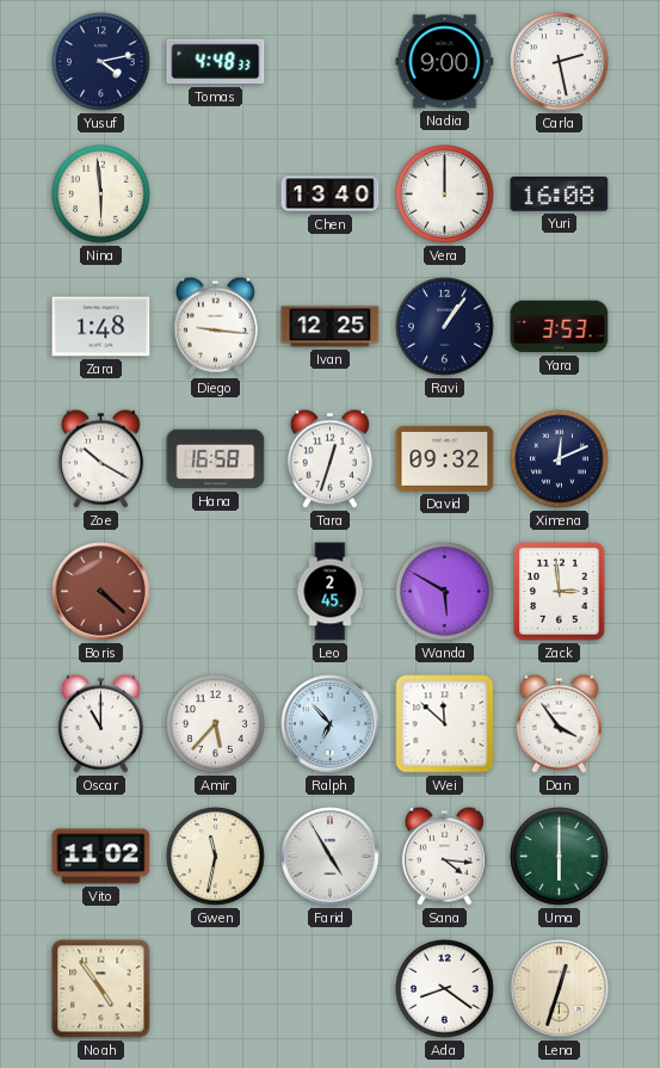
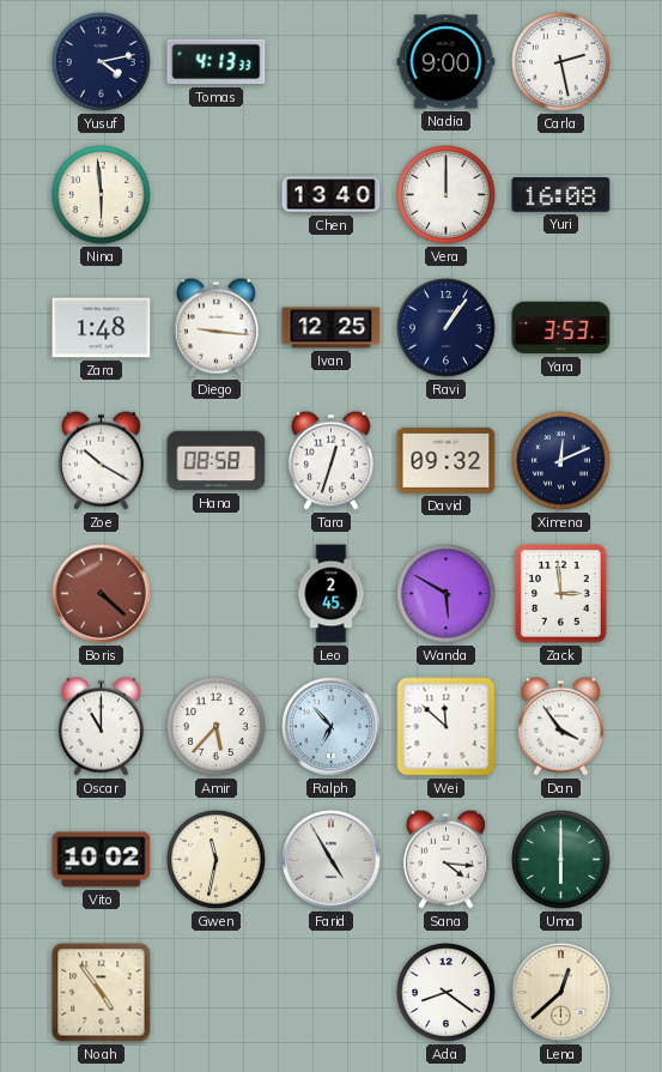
Tomas: 4:48 -> 4:13 (217, 62)
Hana: 16:58 -> 08:58 (217, 461)
Vito: 11:02 -> 10:02 (102, 860)
Lena: 12:33 -> 12:38 (561, 993)
